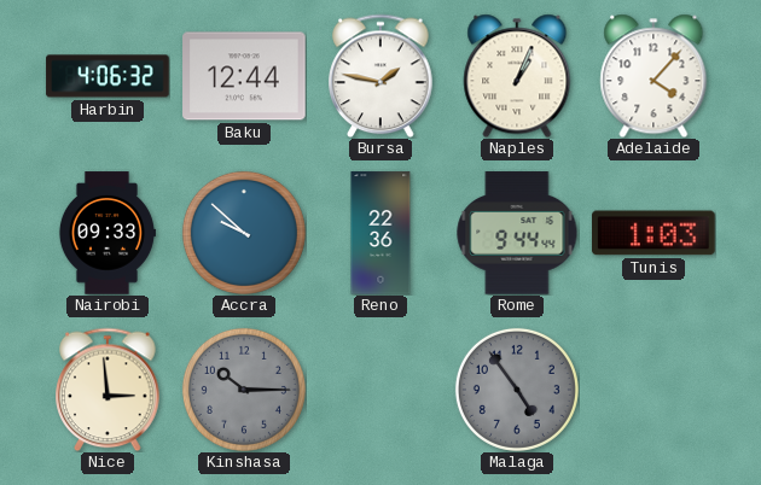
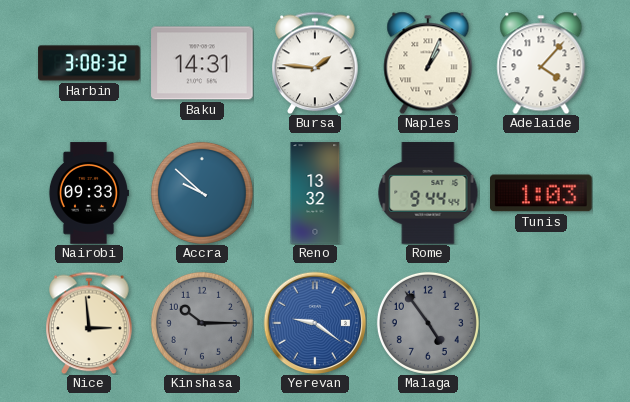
Harbin: 4:06 -> 3:08 (89, 63)
Baku: 12:44 -> 14:31 (202, 63)
Bursa: 1:47 -> 1:46 (315, 63)
Reno: 22:36 -> 13:32 (315, 193)
Yerevan: none -> 9:21 (315, 323)
